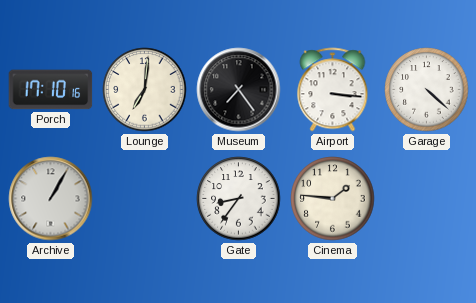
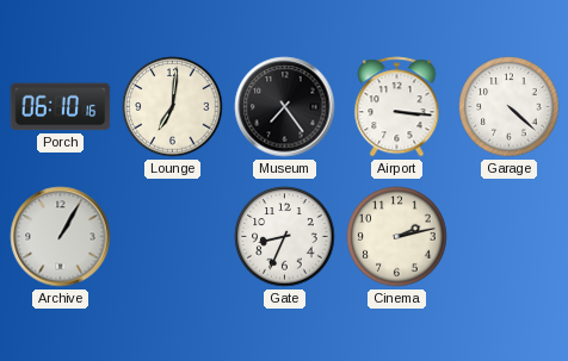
Porch: 17:10 -> 06:10 (61, 107)
Gate: 8:36 -> 8:34 (285, 237)
Cinema: 1:46 -> 2:13 (397, 237)
